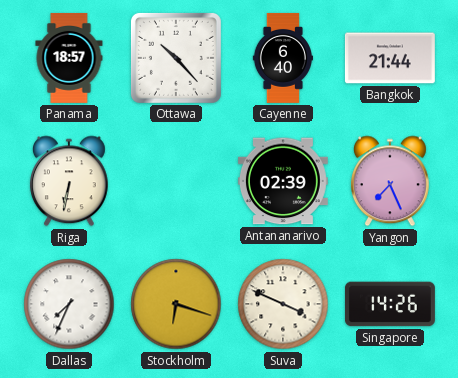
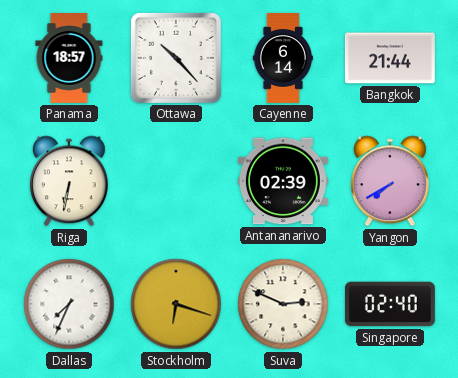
Cayenne: 6:40 -> 6:14 (282, 58)
Yangon: 7:26 -> 7:40 (390, 181)
Suva: 3:49 -> 2:49 (283, 304)
Singapore: 14:26 -> 02:40 (390, 304)
